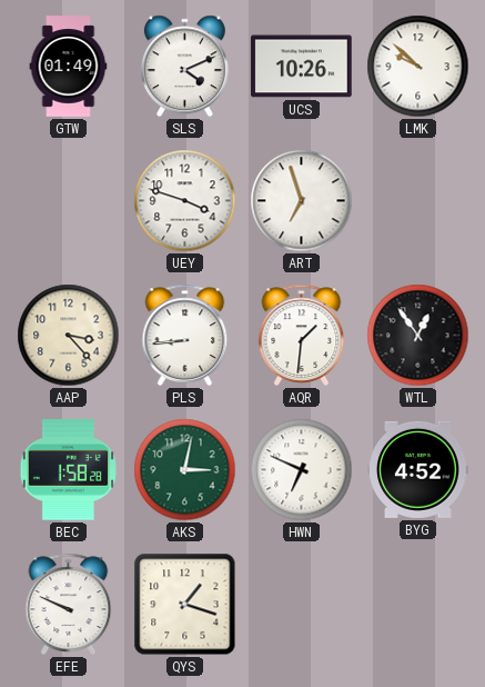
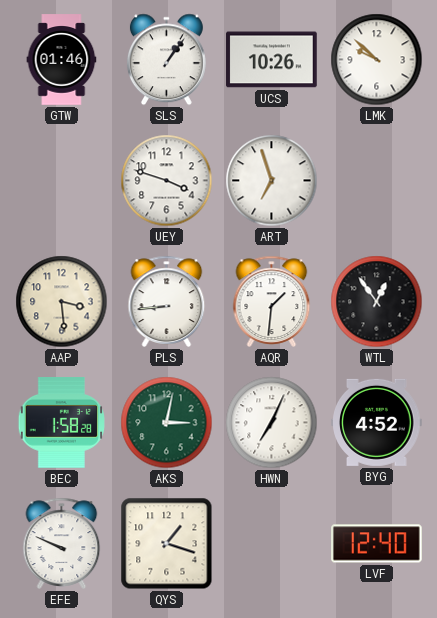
GTW: 01:49 -> 01:46 (62, 60)
SLS: 4:11 -> 1:06 (166, 60)
AAP: 3:23 -> 3:29 (62, 302)
HWN: 6:49 -> 7:04 (272, 423)
LVF: none -> 12:40 (377, 544)
